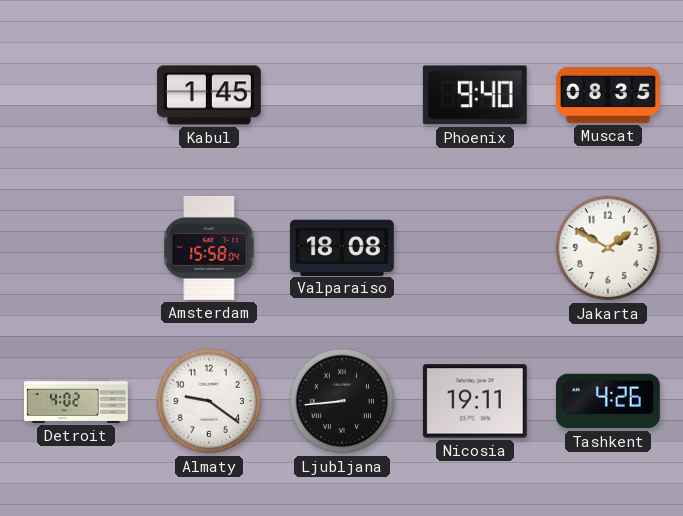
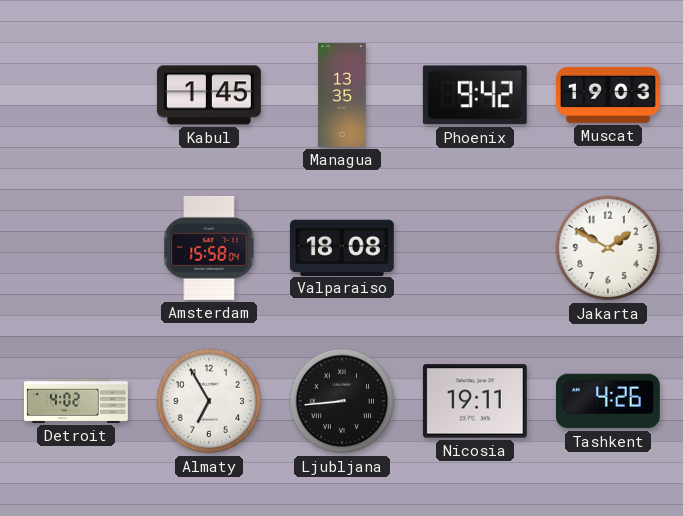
Managua: none -> 13:35 (342, 96)
Phoenix: 9:40 -> 9:42 (475, 95)
Muscat: 08:35 -> 19:03 (608, 95)
Almaty: 9:21 -> 6:55 (209, 401)
